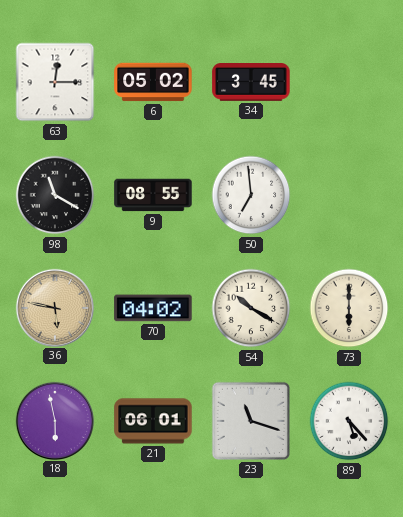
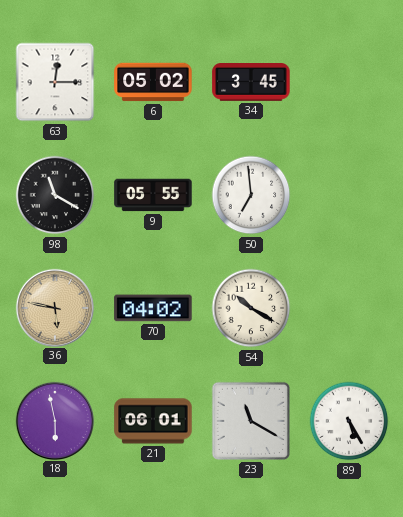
9: 08:55 -> 05:55 (153, 195)
73: 6:00 -> none (349, 308)
23: 11:18 -> 11:20 (251, 421)
89: 5:23 -> 5:25 (349, 421)
